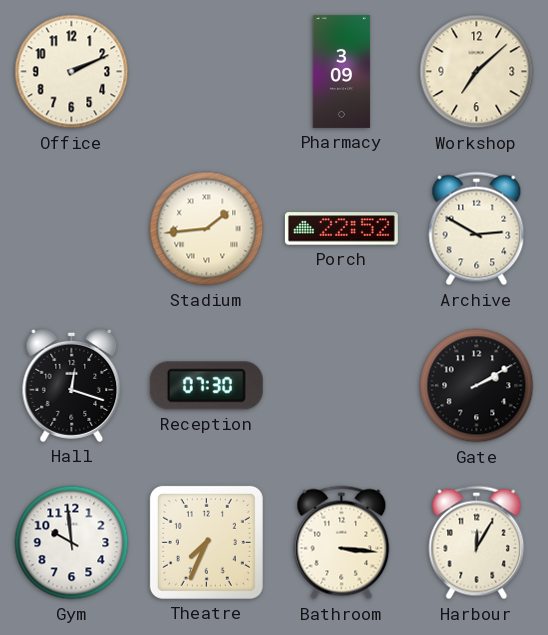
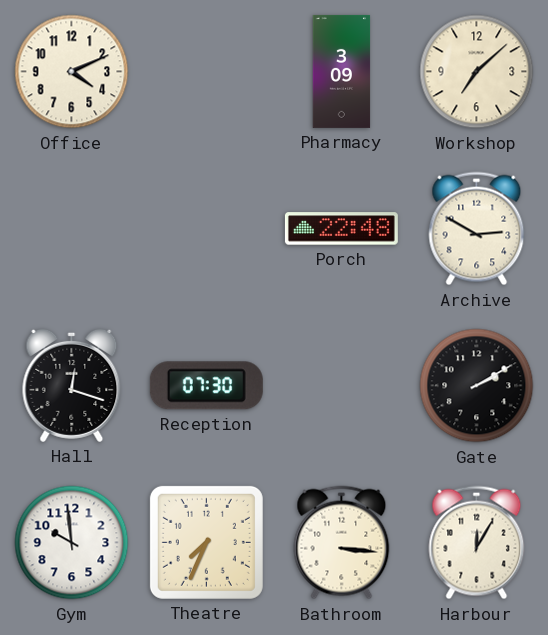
Office: 2:11 -> 4:11 (72, 72)
Stadium: 1:44 -> none (207, 229)
Porch: 22:52 -> 22:48 (341, 229)
